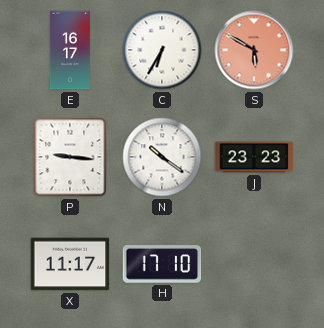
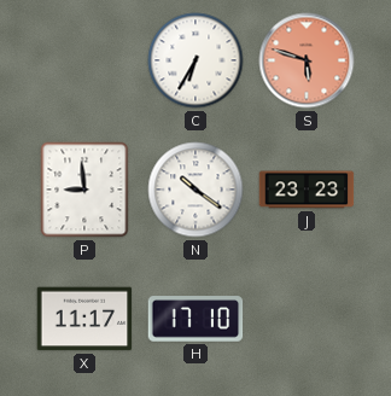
E: 16:17 -> none (70, 50)
S: 5:50 -> 5:48 (307, 60)
P: 9:16 -> 8:59 (84, 190)
